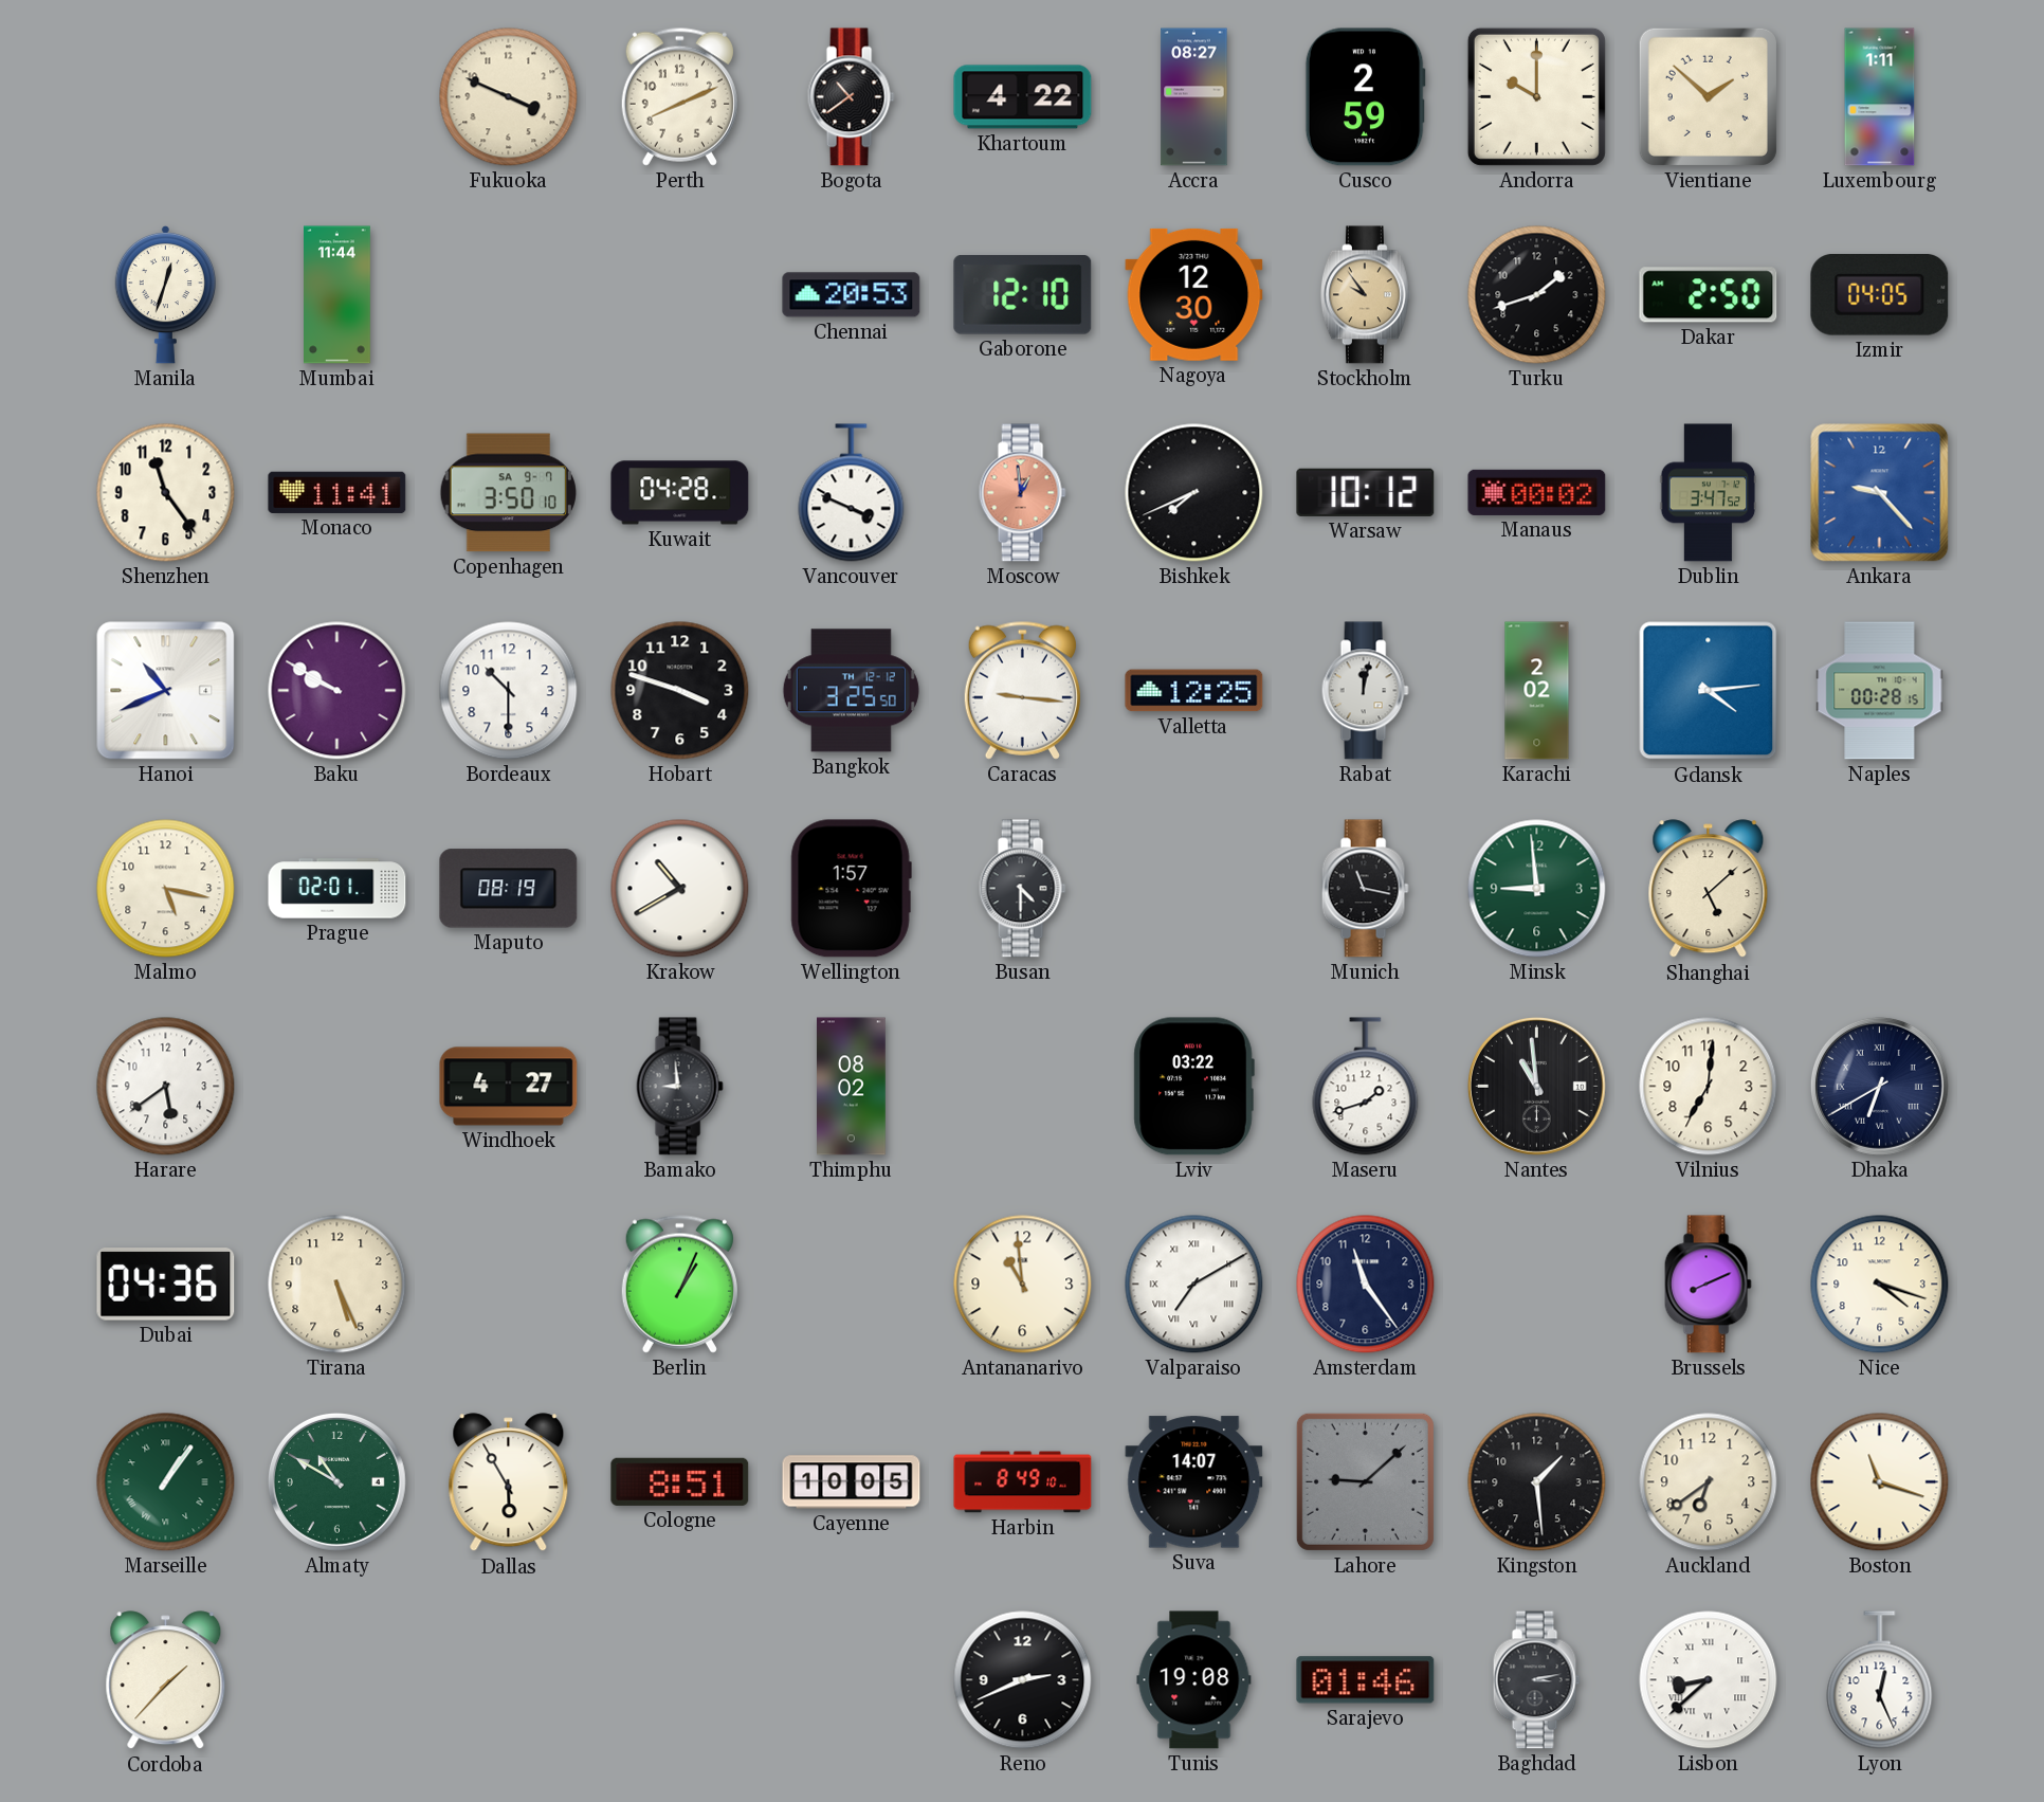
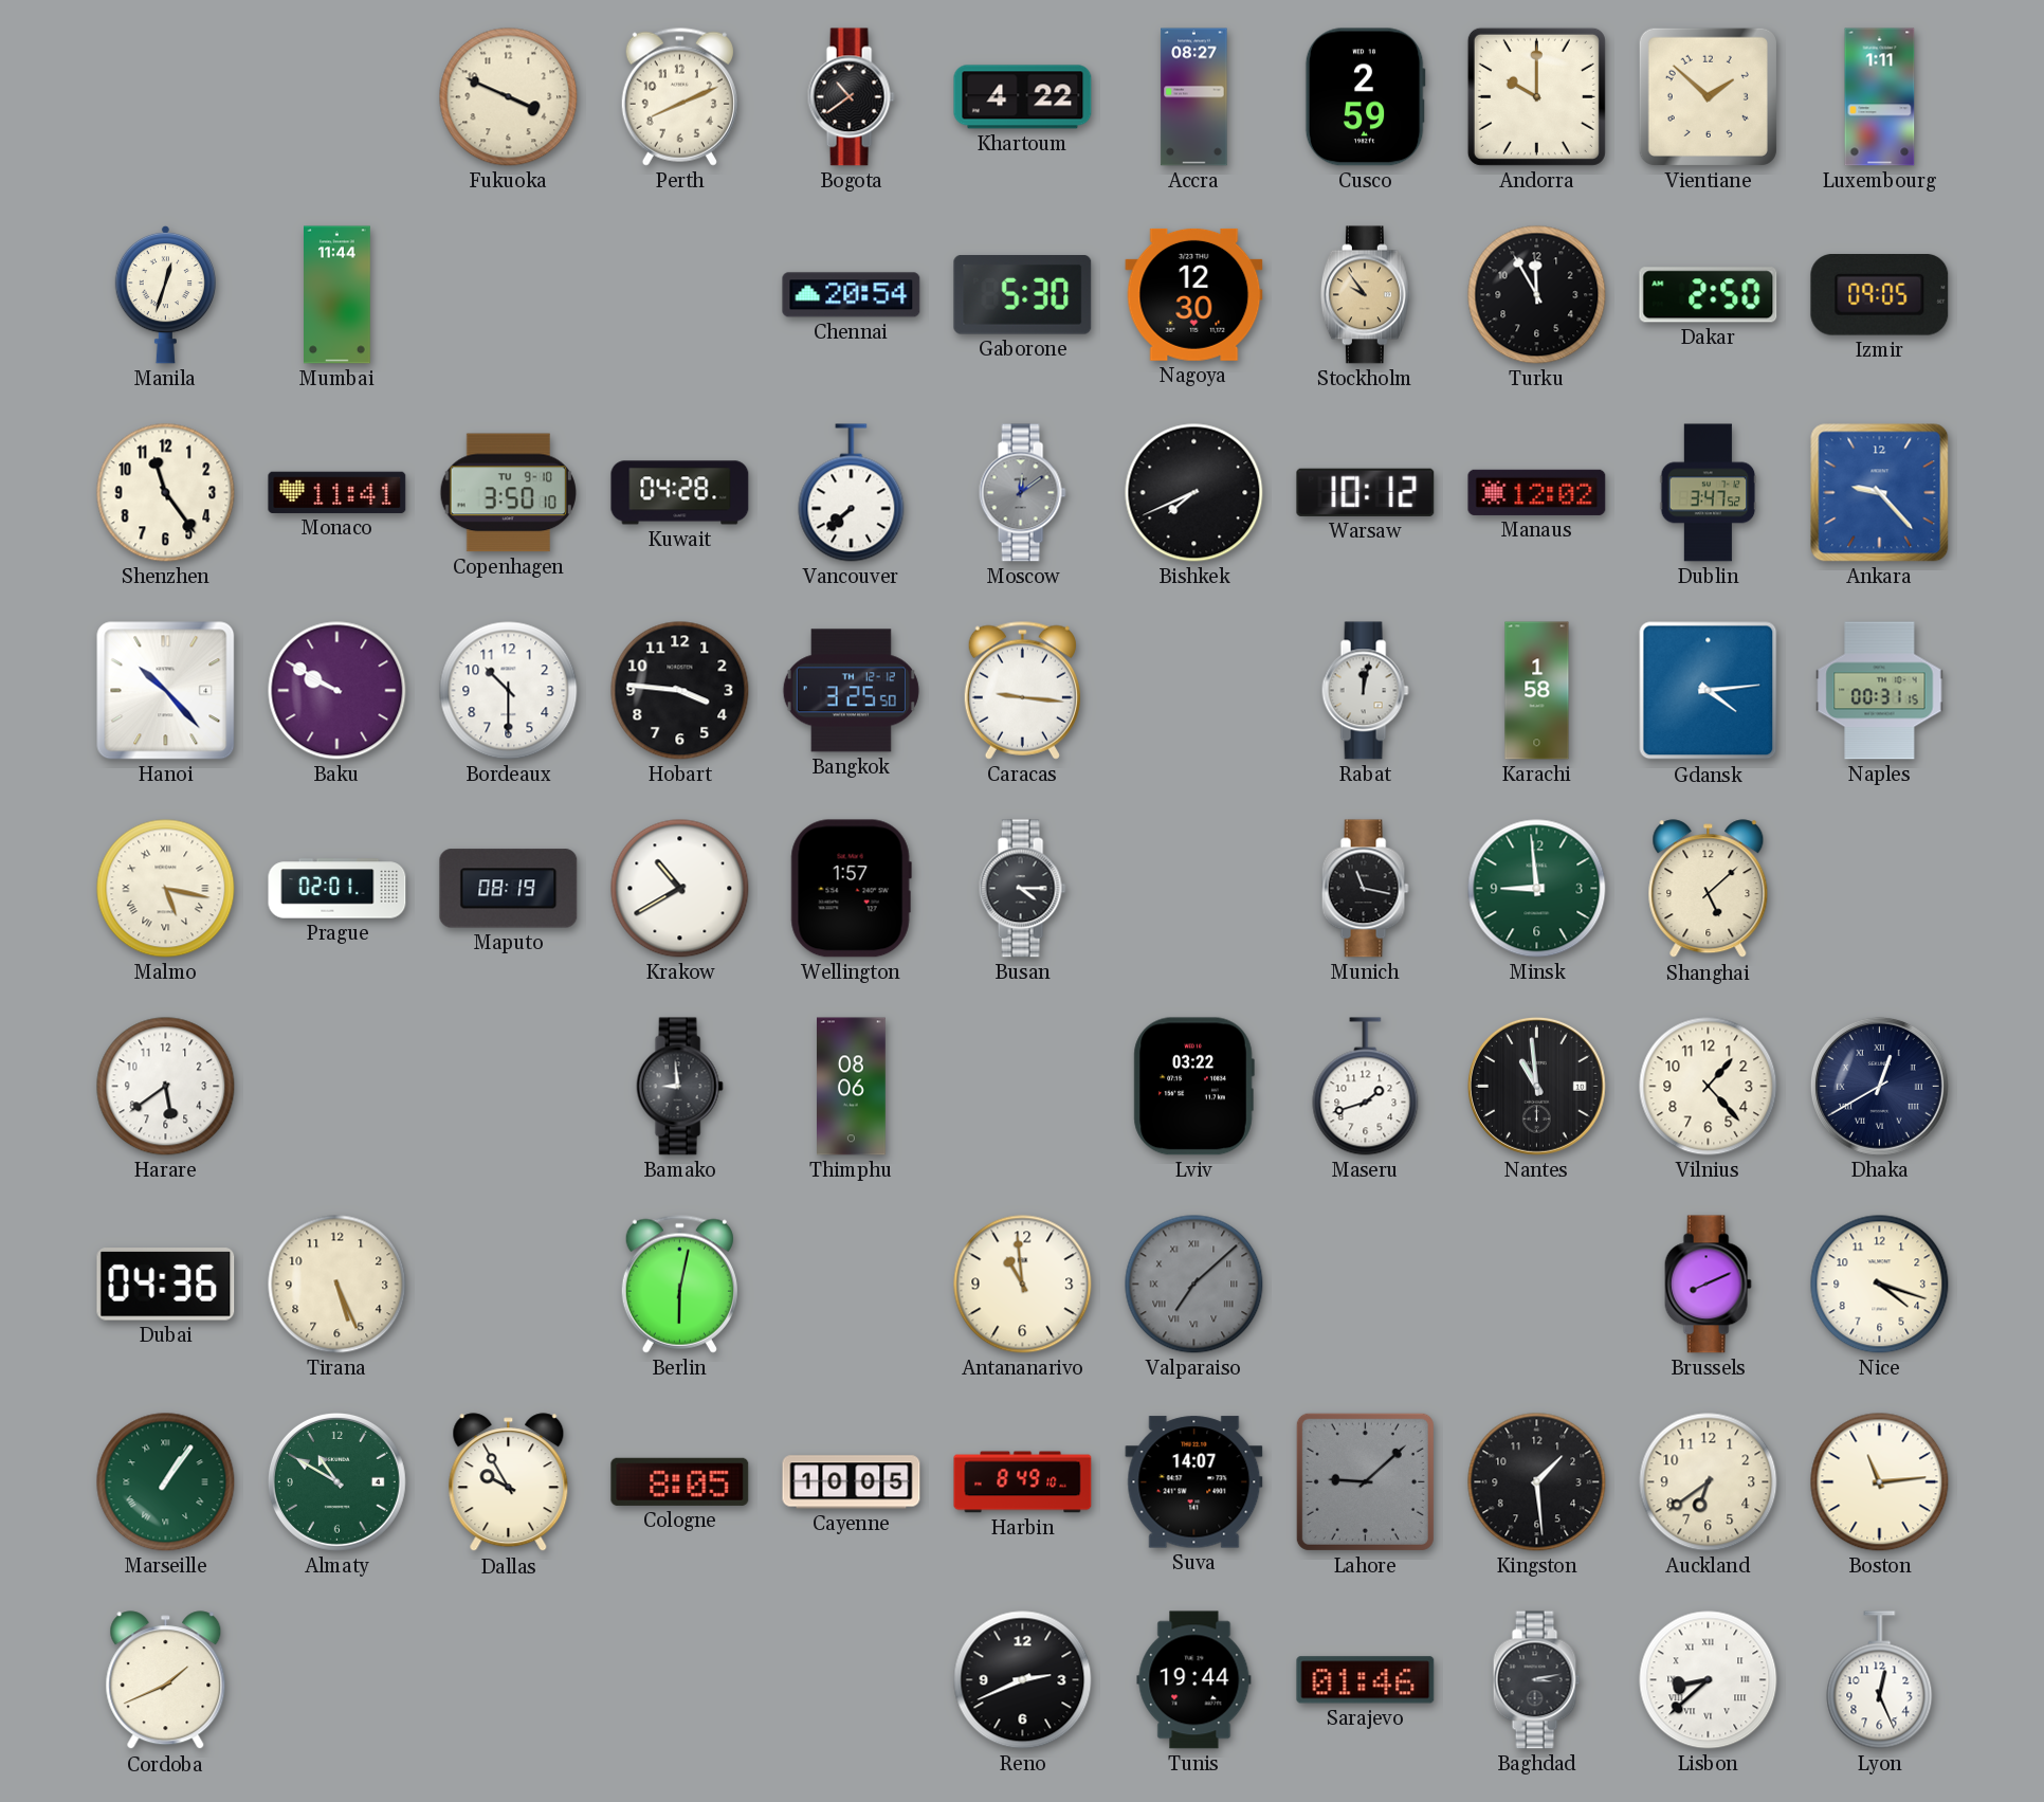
Chennai: 20:53 -> 20:54 (852, 295)
Gaborone: 12:10 -> 5:30 (1023, 295)
Turku: 1:42 -> 11:55 (1537, 295)
Izmir: 04:05 -> 09:05 (1880, 295)
Copenhagen date: SA 9-7 -> TU 9-10 (508, 493)
Vancouver: 3:49 -> 7:38 (852, 493)
Moscow: 12:59 -> 12:09 (1022, 493)
Moscow dial: salmon -> grey (1022, 493)
Manaus: 00:02 -> 12:02 (1537, 492)
Hanoi: 10:41 -> 10:23 (166, 691)
Hobart: 3:48 -> 3:46 (680, 691)
Valletta: 12:25 -> none (1194, 691)
Karachi: 2:02 -> 1:58 (1537, 691)
Naples: 00:28 -> 00:31 (1880, 691)
Malmo numerals: Arabic -> Roman (166, 889)
Busan: 4:30 -> 4:15 (1022, 889)
Windhoek: 4:27 -> none (509, 1087)
Thimphu: 08:02 -> 08:06 (852, 1087)
Vilnius: 7:01 -> 1:23 (1709, 1087)
Dhaka: 6:40 -> 12:40 (1879, 1086)
Berlin: 1:04 -> 6:02 (679, 1284)
Valparaiso: 7:10 -> 7:08 (1194, 1285)
Valparaiso dial: white -> grey (1194, 1285)
Amsterdam: 11:24 -> none (1366, 1285)
Dallas: 5:55 -> 9:55 (509, 1482)
Cologne: 8:51 -> 8:05 (680, 1481)
Boston: 11:18 -> 11:14 (1880, 1482)
Cordoba: 1:37 -> 1:41 (166, 1680)
Tunis: 19:08 -> 19:44 (1194, 1680)
